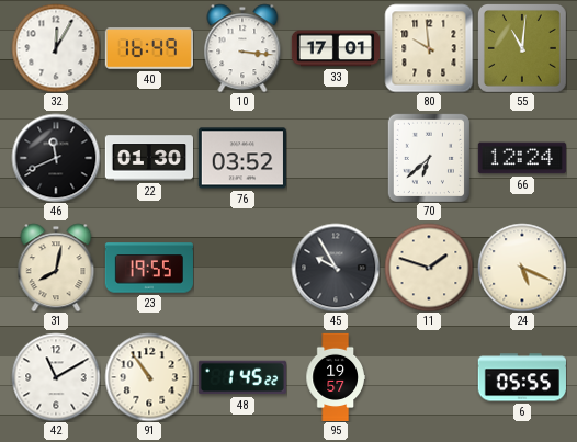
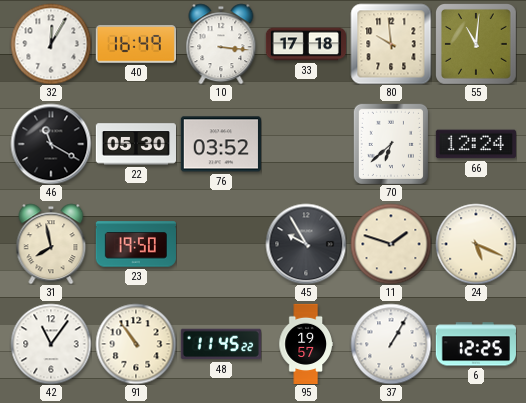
33: 17:01 -> 17:18 (305, 44)
46: 11:41 -> 11:20 (51, 144)
22: 01:30 -> 05:30 (135, 144)
31: 8:02 -> 7:58 (51, 244)
23: 19:55 -> 19:50 (136, 244)
42: 11:10 -> 11:06 (51, 344)
48: 1:45 -> 11:45 (221, 344)
37: none -> 1:05 (391, 344)
6: 05:55 -> 12:25 (476, 344)
